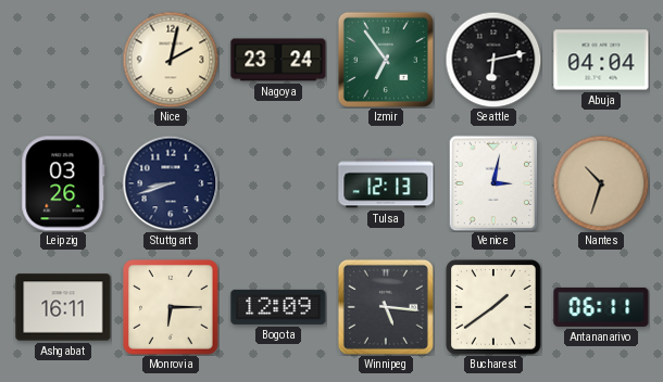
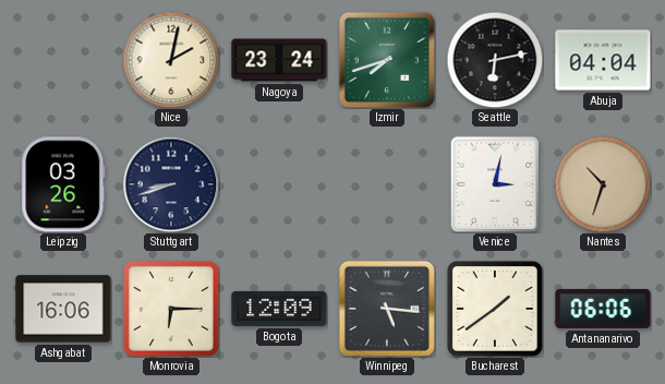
Izmir: 6:54 -> 7:42 (387, 60)
Tulsa: 12:13 -> none (386, 183)
Ashgabat: 16:11 -> 16:06 (63, 309)
Antananarivo: 06:11 -> 06:06 (603, 309)
